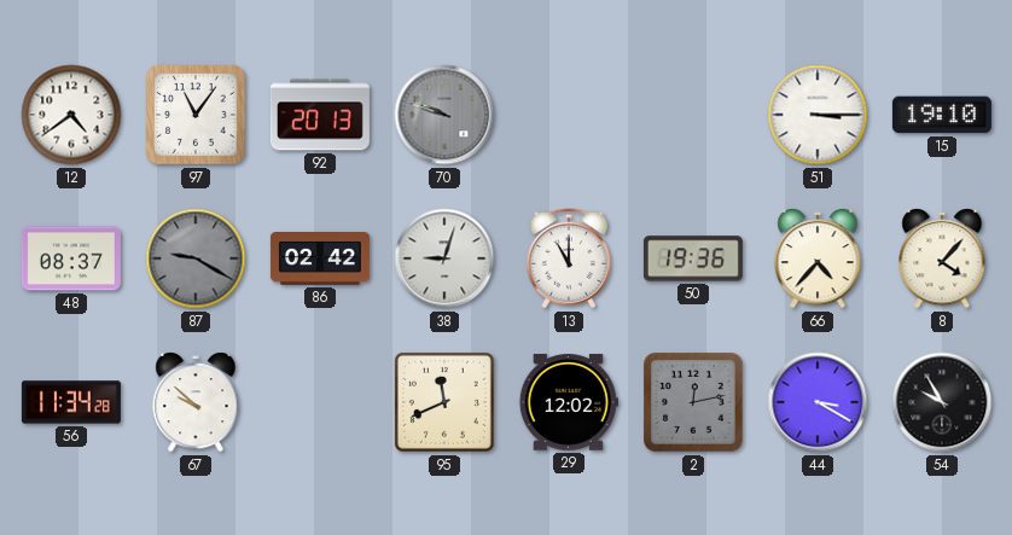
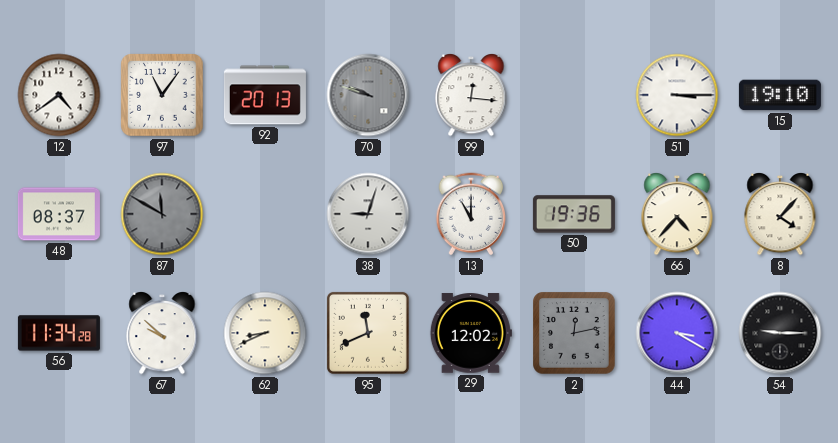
99: none -> 12:16 (471, 96)
87: 9:20 -> 11:50 (162, 214)
86: 02:42 -> none (320, 260)
62: none -> 8:41 (265, 333)
54: 9:55 -> 9:15 (780, 333)
